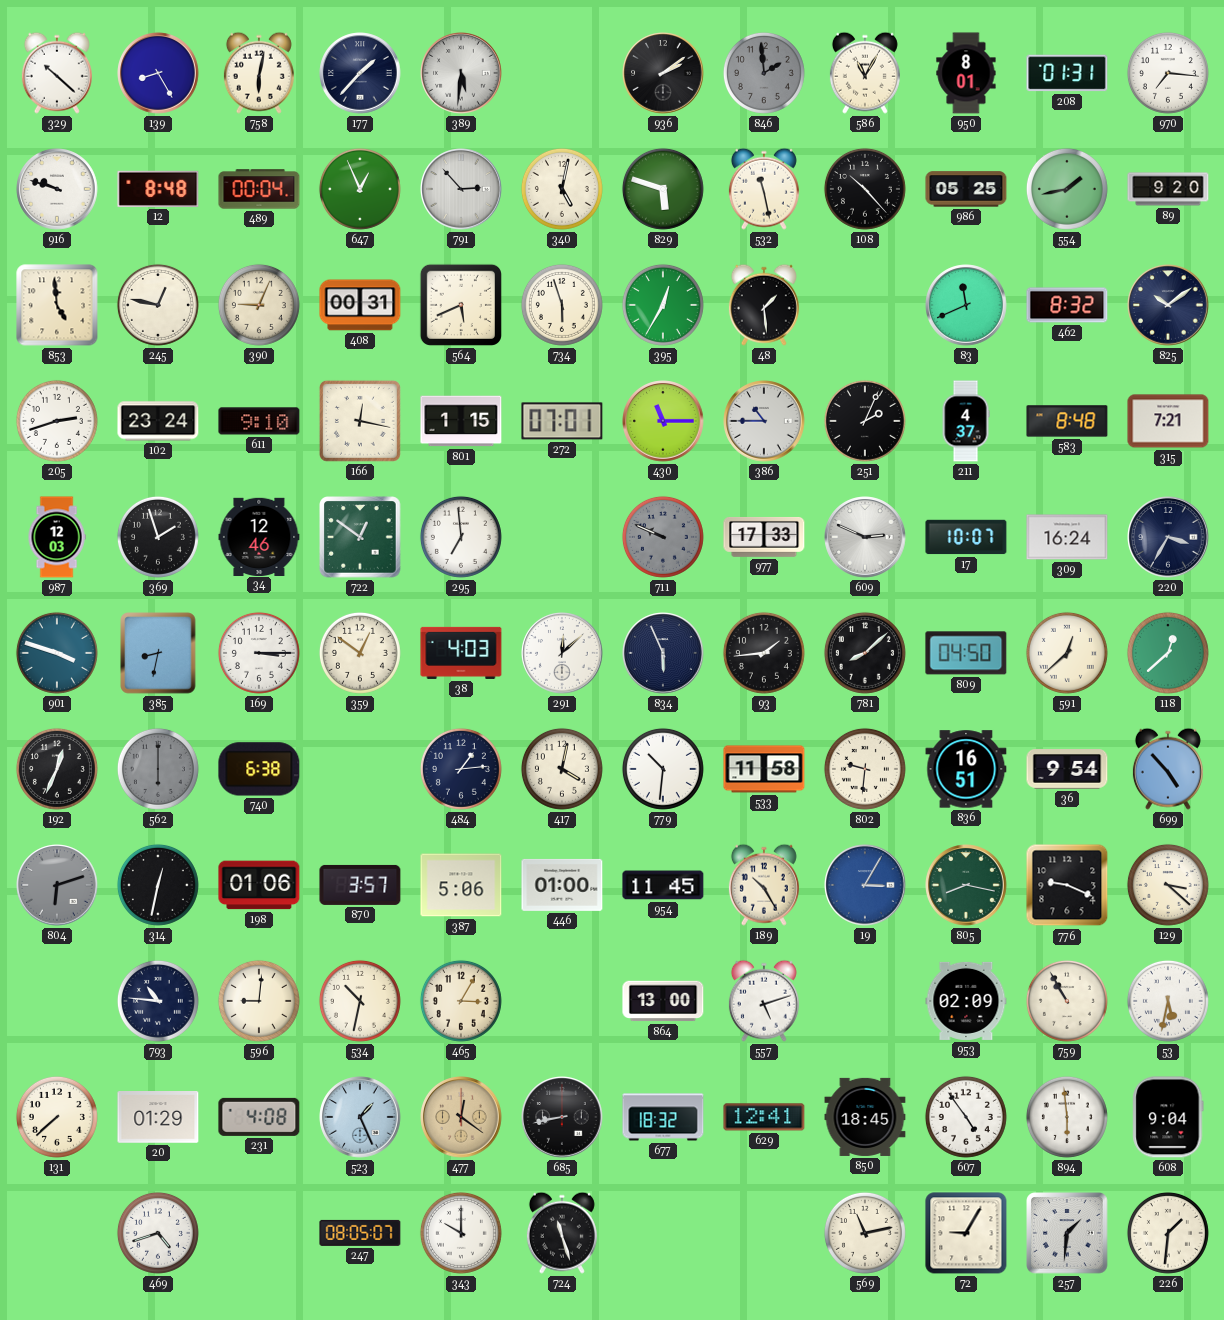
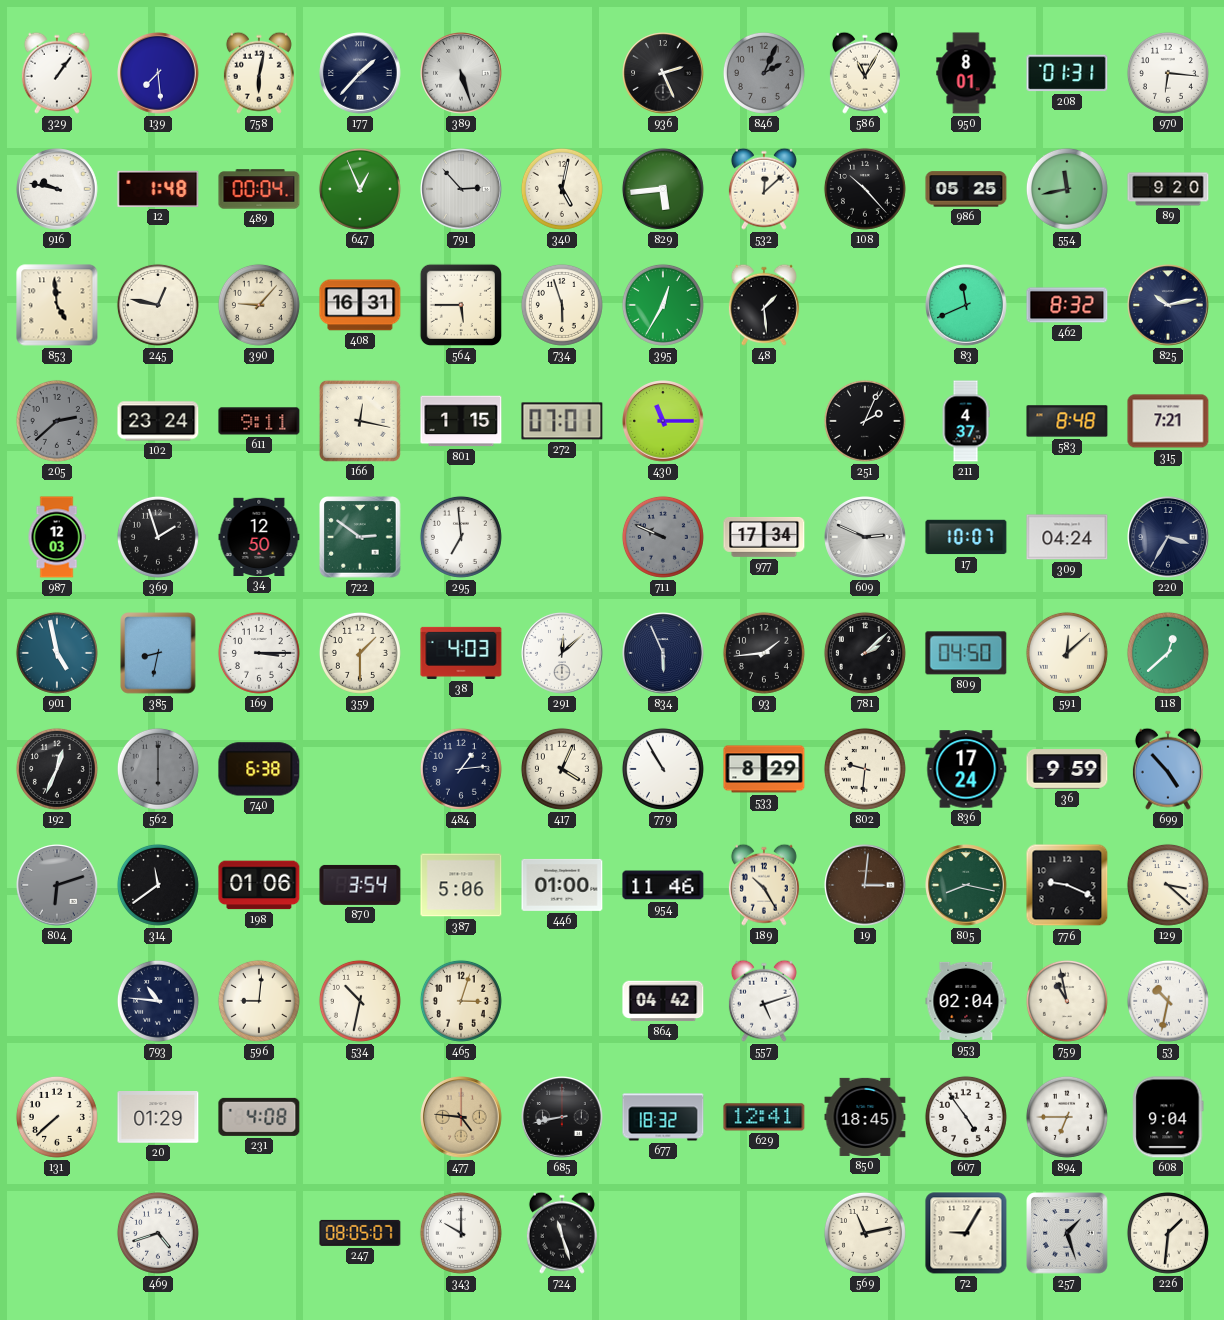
329: 10:22 -> 1:06 (57, 73)
139: 8:25 -> 7:29 (158, 73)
389: 5:31 -> 5:27 (461, 73)
936: 2:09 -> 2:26 (663, 73)
846: 1:59 -> 2:04 (764, 73)
970: 7:16 -> 6:16 (1168, 73)
916: 9:48 -> 9:47 (57, 189)
12: 8:48 -> 1:48 (158, 189)
829: 5:48 -> 5:44 (663, 189)
532: 11:28 -> 12:08 (764, 189)
554: 1:43 -> 11:43 (1067, 189)
390: 9:04 -> 9:07 (259, 305)
408: 00:31 -> 16:31 (360, 305)
564: 5:41 -> 5:45 (461, 305)
825: 10:09 -> 10:13 (1168, 305)
205: 2:42 -> 2:38 (57, 421)
205 dial: white -> grey (57, 421)
611: 9:10 -> 9:11 (259, 421)
386: 10:45 -> none (764, 421)
34: 12:46 -> 12:50 (259, 536)
722: 12:51 -> 2:51 (360, 537)
977: 17:33 -> 17:34 (764, 537)
309: 16:24 -> 04:24 (1067, 537)
901: 3:48 -> 4:58 (57, 653)
359: 12:51 -> 1:30 (360, 653)
781: 8:08 -> 2:08 (865, 653)
591: 12:38 -> 12:08 (1067, 653)
417: 4:02 -> 4:04 (562, 769)
779: 10:31 -> 10:55 (663, 769)
533: 11:58 -> 8:29 (764, 769)
836: 16:51 -> 17:24 (966, 769)
36: 9:54 -> 9:59 (1067, 769)
314: 12:32 -> 11:39 (158, 885)
870: 3:57 -> 3:54 (360, 885)
954: 11:45 -> 11:46 (663, 885)
19: 3:05 -> 3:01 (865, 885)
19 dial: blue -> brown (865, 885)
465: 3:05 -> 3:03 (461, 1001)
864: 13:00 -> 04:42 (663, 1001)
953: 02:09 -> 02:04 (966, 1001)
759: 10:55 -> 10:58 (1067, 1001)
53: 5:32 -> 10:32 (1168, 1001)
523: 1:26 -> none (360, 1117)
477: 12:21 -> 4:46 (461, 1117)
894: 5:59 -> 6:45 (1067, 1117)
257: 1:31 -> 1:27 (1067, 1233)
